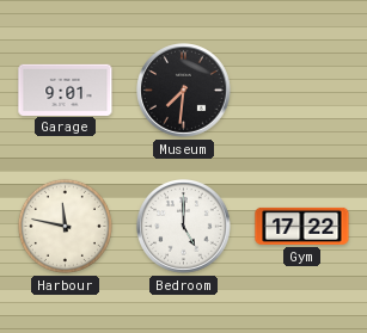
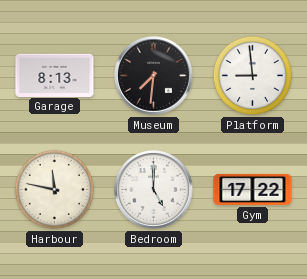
Garage: 9:01 -> 8:13 (55, 75)
Platform: none -> 8:59 (252, 75)
